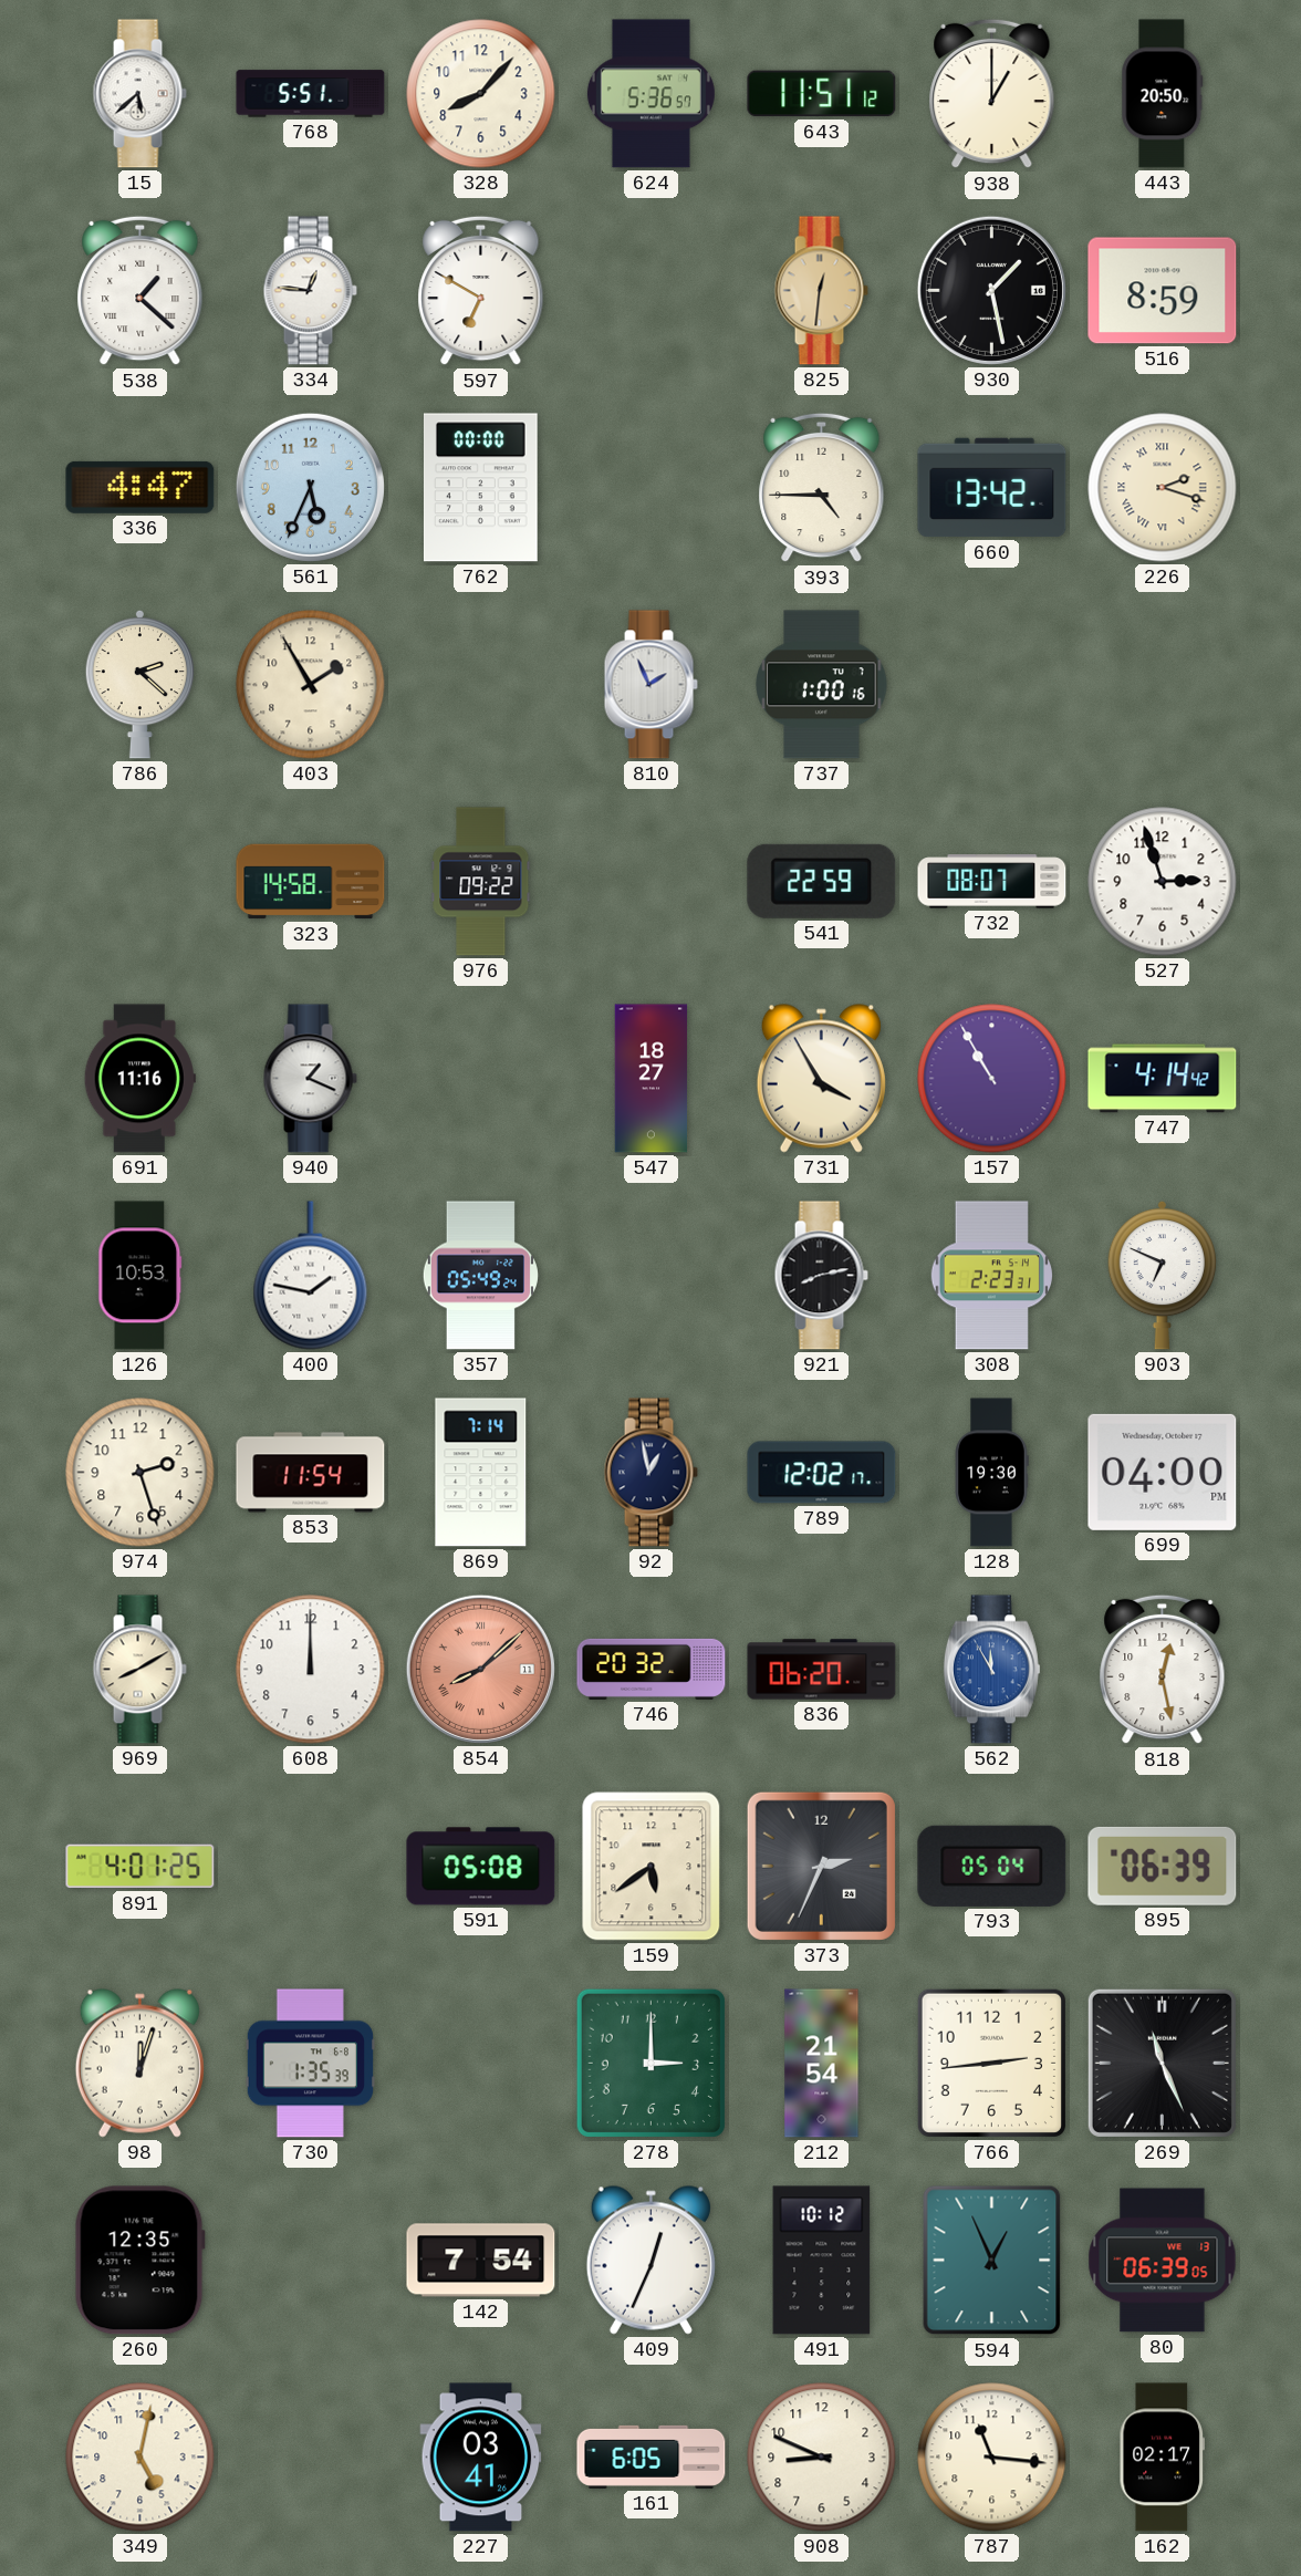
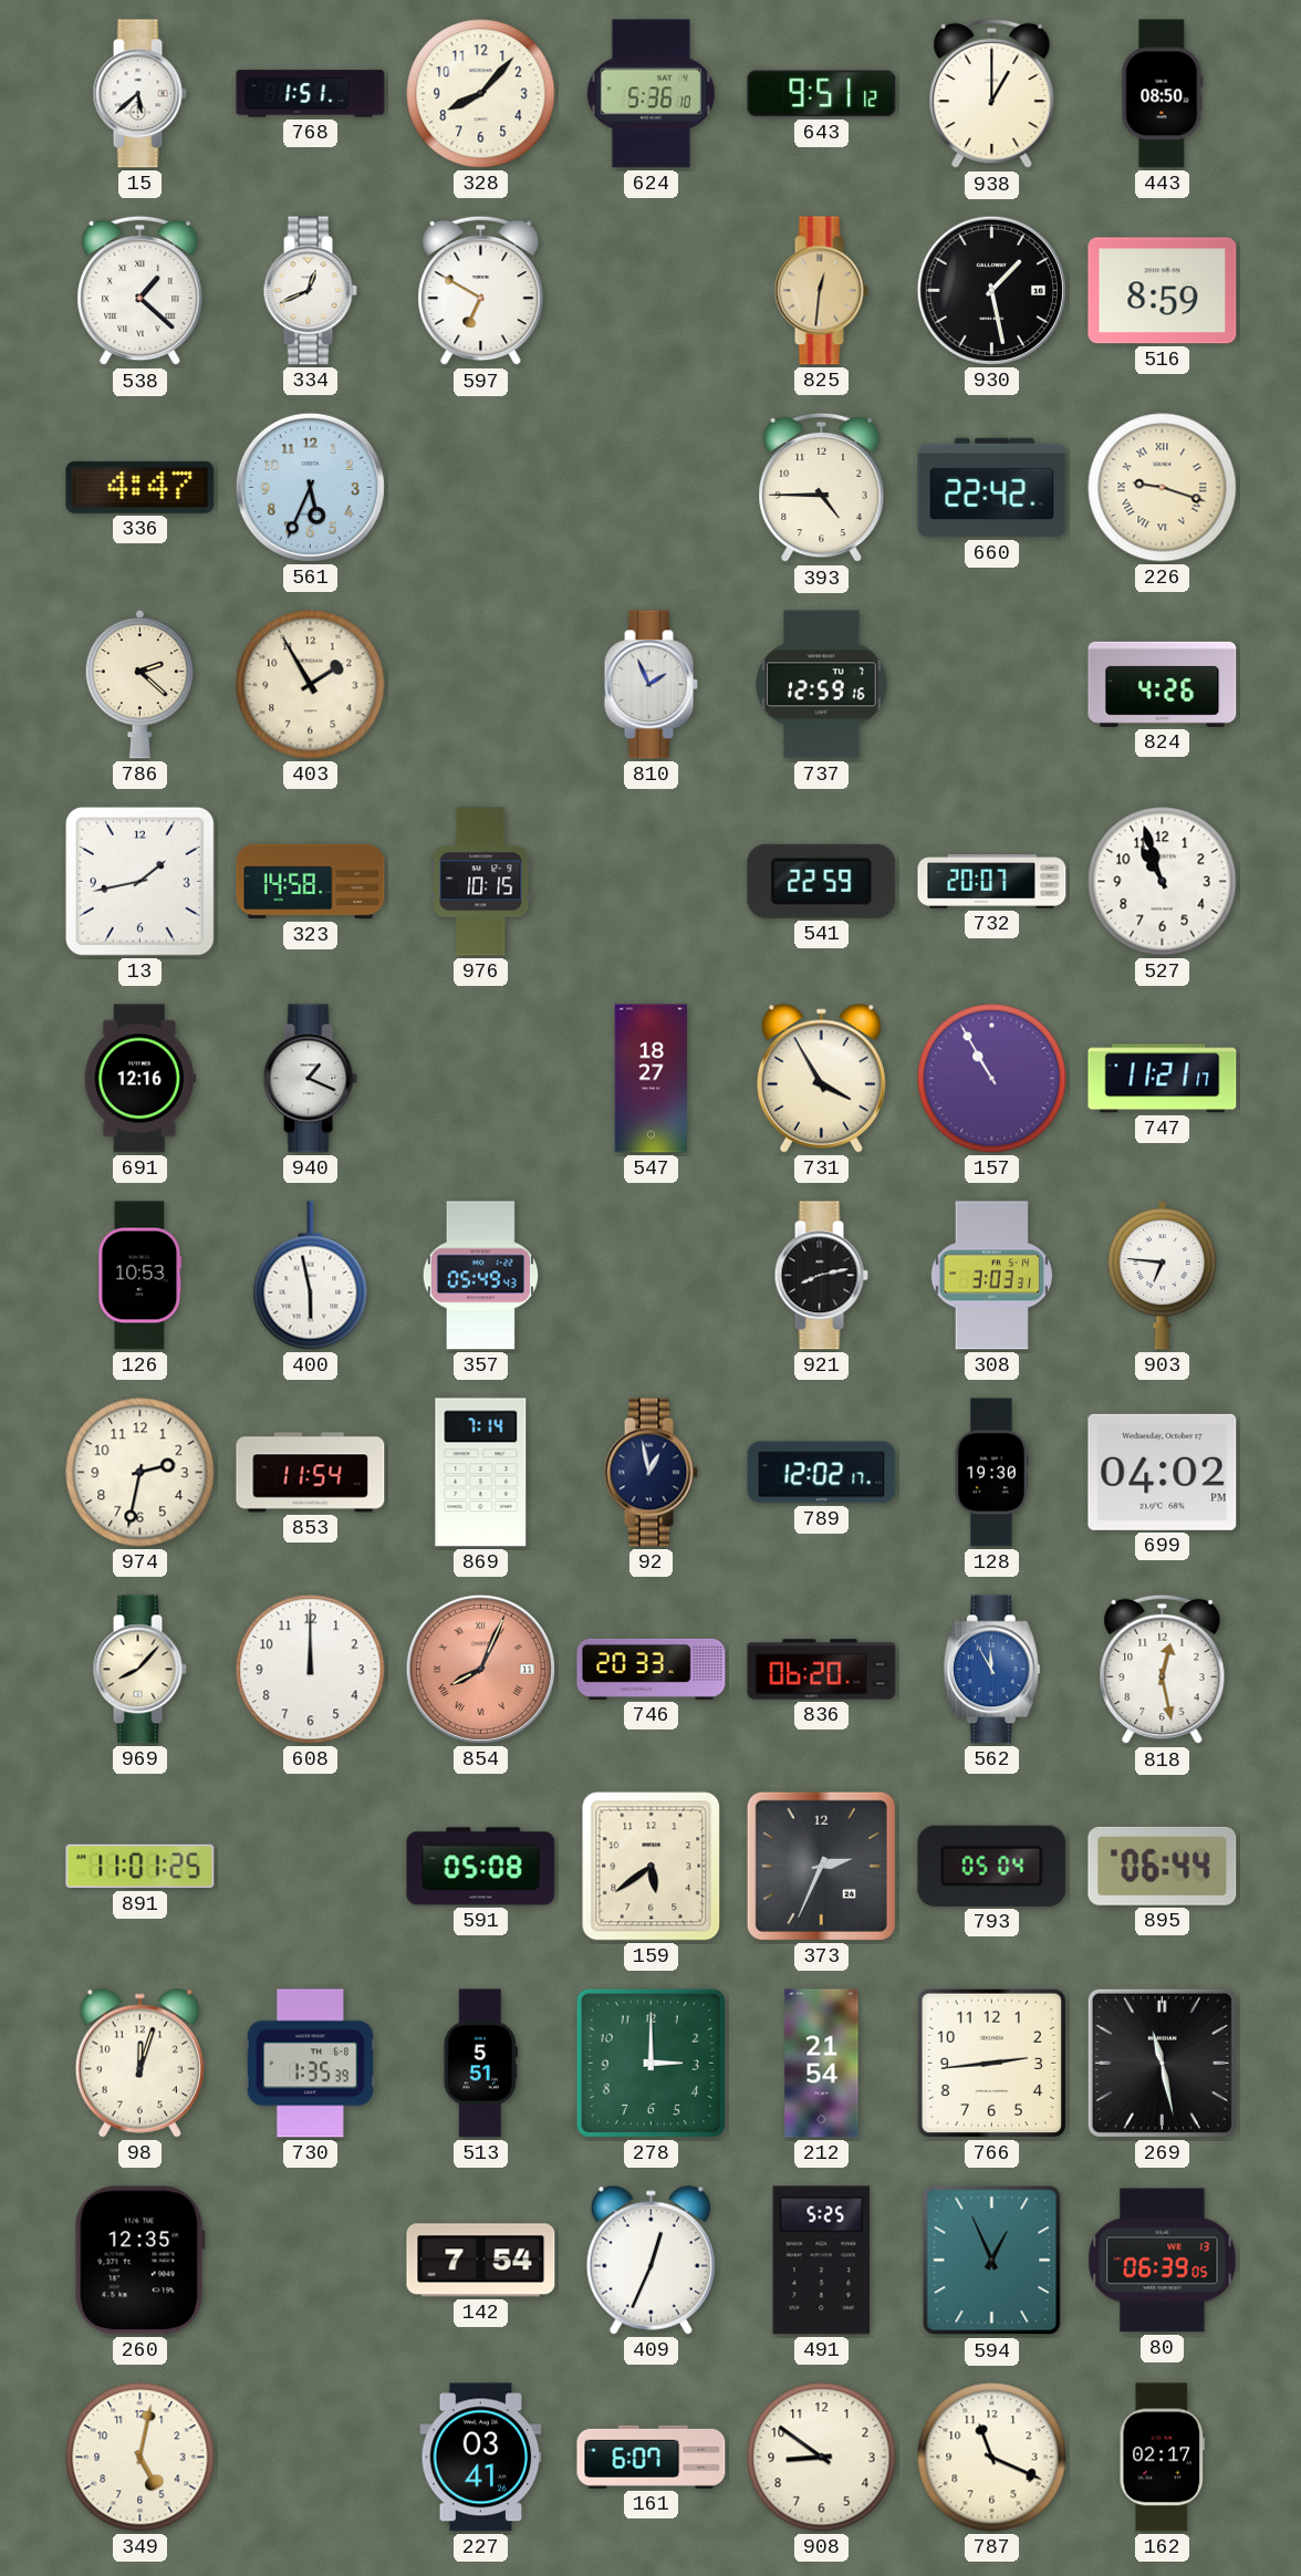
768: 5:51 -> 1:51 (311, 94)
624: 5:36:57 -> 5:36:10 (650, 94)
643: 11:51 -> 9:51 (822, 94)
443: 20:50 -> 08:50 (1163, 94)
334: 12:46 -> 12:41 (310, 291)
762: 00:00 -> none (480, 488)
660: 13:42 -> 22:42 (992, 488)
226: 2:18 -> 9:18 (1163, 488)
737: 1:00 -> 12:59 (822, 685)
824: none -> 4:26 (1163, 684)
13: none -> 1:43 (139, 881)
976: 09:22 -> 10:15 (481, 882)
732: 08:07 -> 20:07 (992, 882)
527: 2:57 -> 10:57 (1163, 882)
691: 11:16 -> 12:16 (139, 1079)
747: 4:14 -> 11:21 (1163, 1079)
400: 1:47 -> 5:58 (311, 1276)
357: 05:49:24 -> 05:49:43 (480, 1276)
308: 2:23 -> 3:03 (991, 1276)
903: 6:49 -> 6:46 (1163, 1275)
974: 2:27 -> 2:32 (140, 1473)
699: 04:00 -> 04:02 (1163, 1472)
969: 8:10 -> 8:07 (139, 1670)
854: 8:08 -> 8:04 (480, 1669)
746: 20:32 -> 20:33 (652, 1669)
891: 4:01 -> 11:01 (140, 1867)
895: 06:39 -> 06:44 (1163, 1866)
513: none -> 5:51 (480, 2064)
269: 11:26 -> 11:28 (1162, 2063)
491: 10:12 -> 5:25 (822, 2261)
161: 6:05 -> 6:07 (652, 2456)
908: 8:49 -> 8:51 (822, 2458)
787: 11:16 -> 11:19 (992, 2458)
